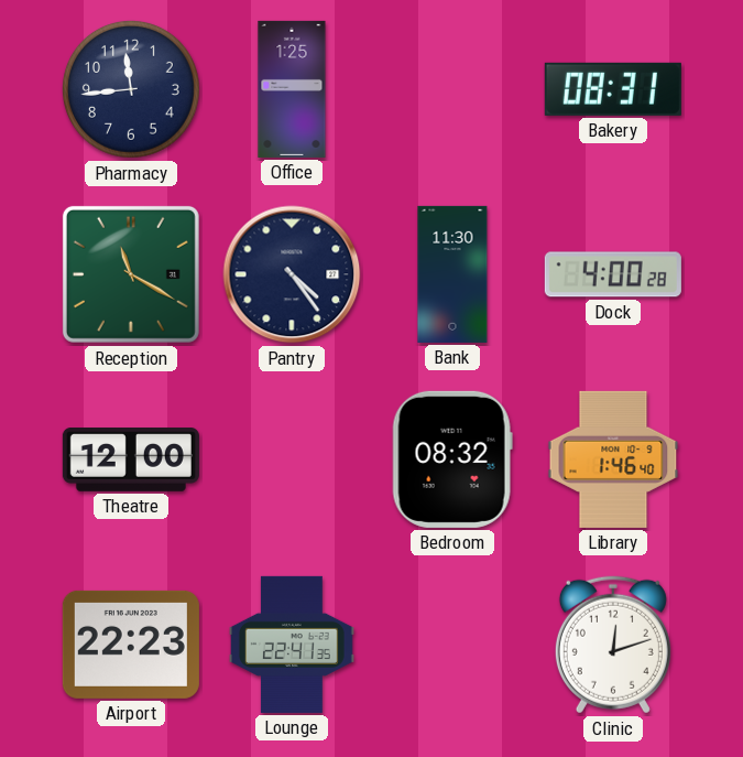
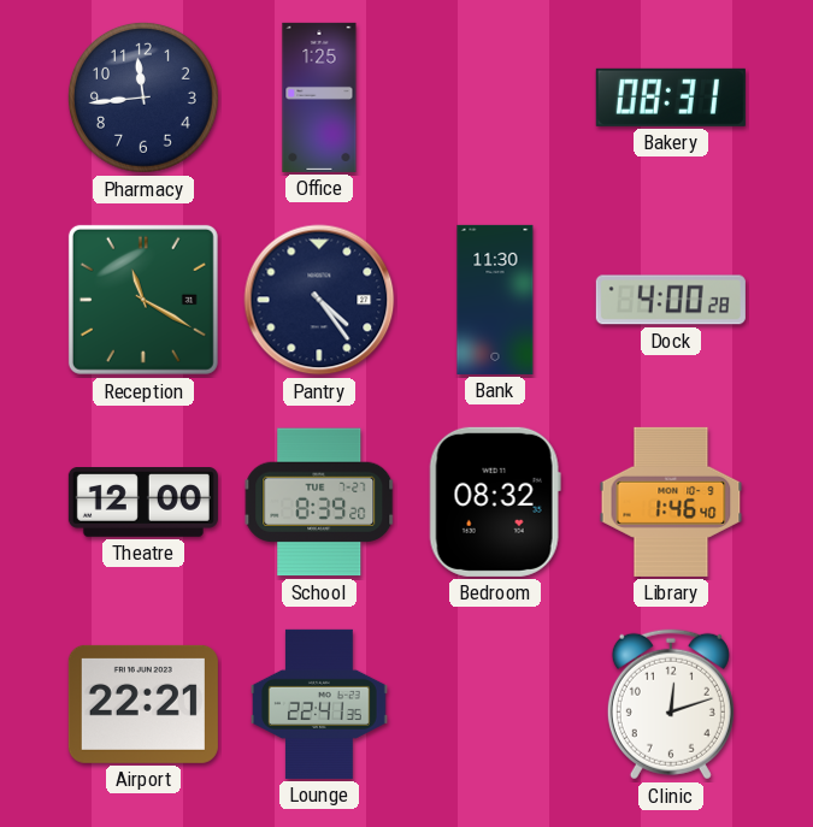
School: none -> 8:39 (319, 502)
Airport: 22:23 -> 22:21 (143, 704)
